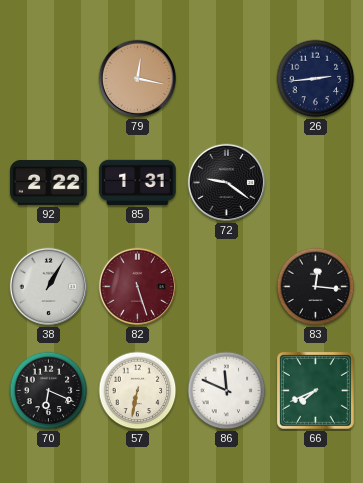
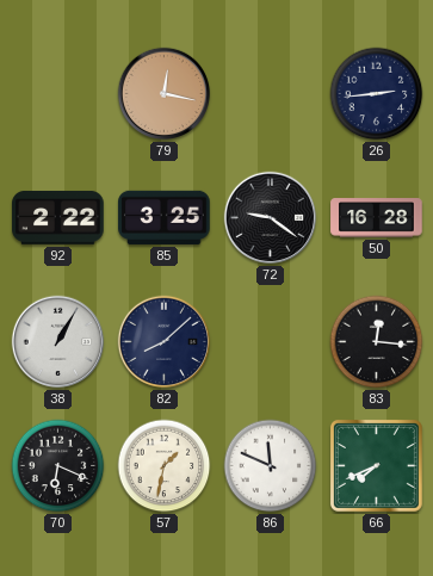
85: 1:31 -> 3:25 (165, 217)
50: none -> 16:28 (377, 218)
82: 5:27 -> 8:08 (165, 342)
82 dial: burgundy -> navy (165, 342)
57: 6:32 -> 1:32 (165, 466)
